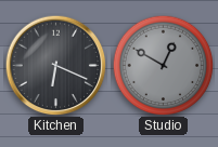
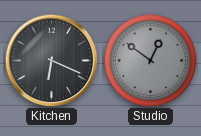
Studio: 12:50 -> 12:51 (150, 60)
